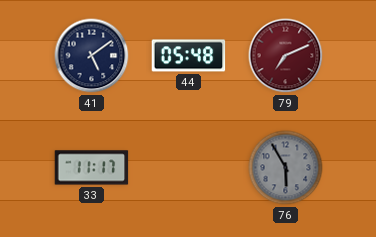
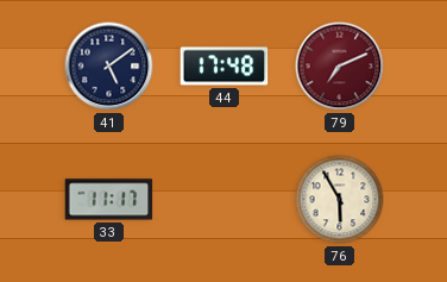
44: 05:48 -> 17:48 (225, 67)
76 dial: grey -> cream (340, 200)
